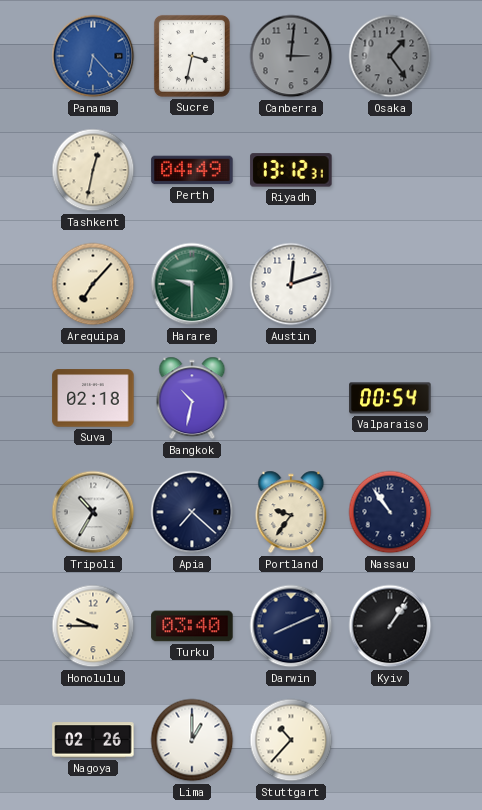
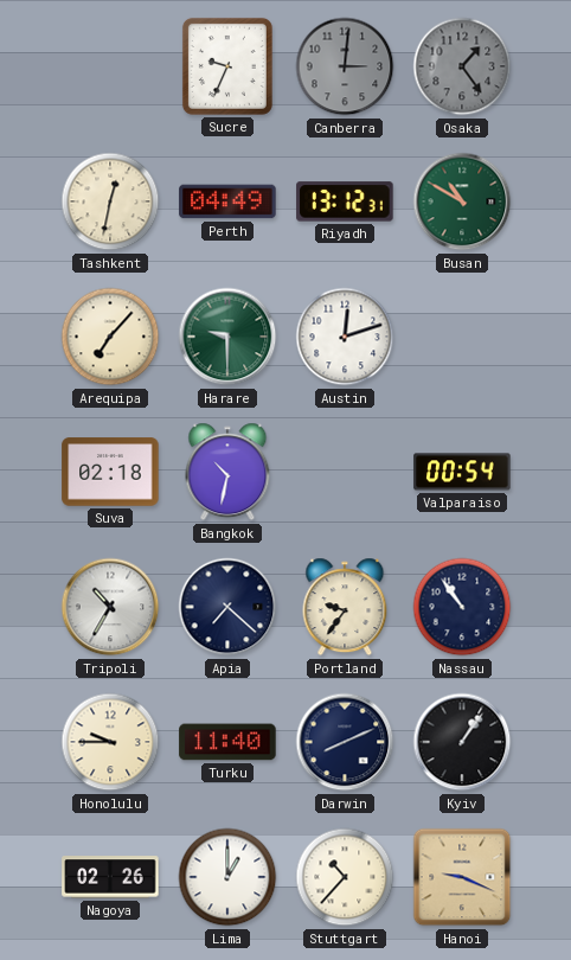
Panama: 6:23 -> none (93, 56)
Sucre: 3:32 -> 9:34 (227, 66)
Busan: none -> 10:50 (462, 201)
Turku: 03:40 -> 11:40 (227, 742)
Hanoi: none -> 9:19 (462, 877)
